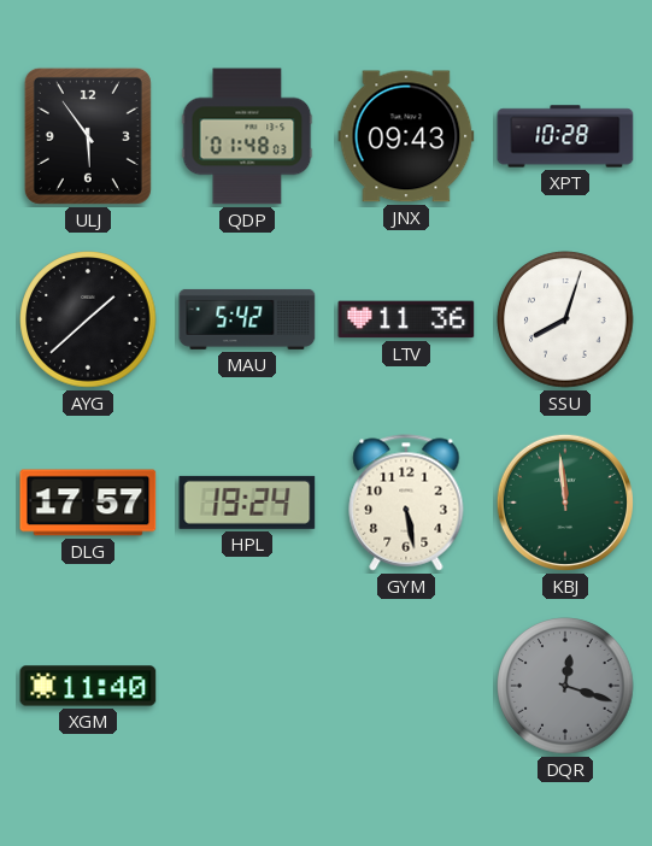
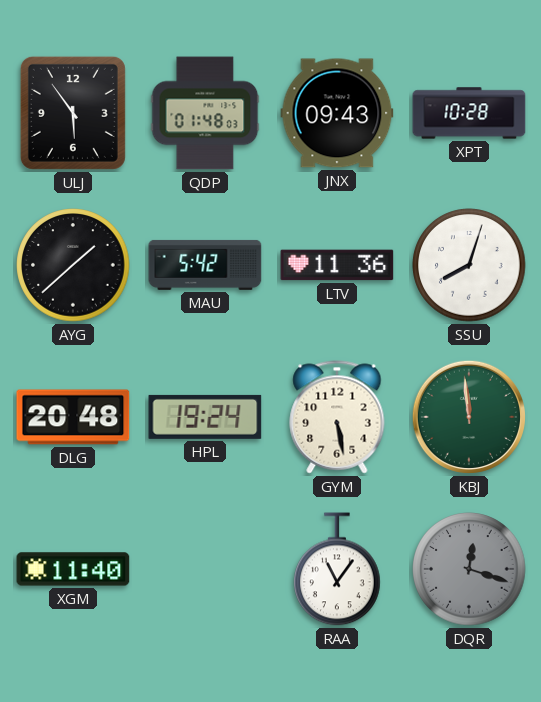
DLG: 17:57 -> 20:48 (73, 417)
RAA: none -> 11:06 (338, 569)
